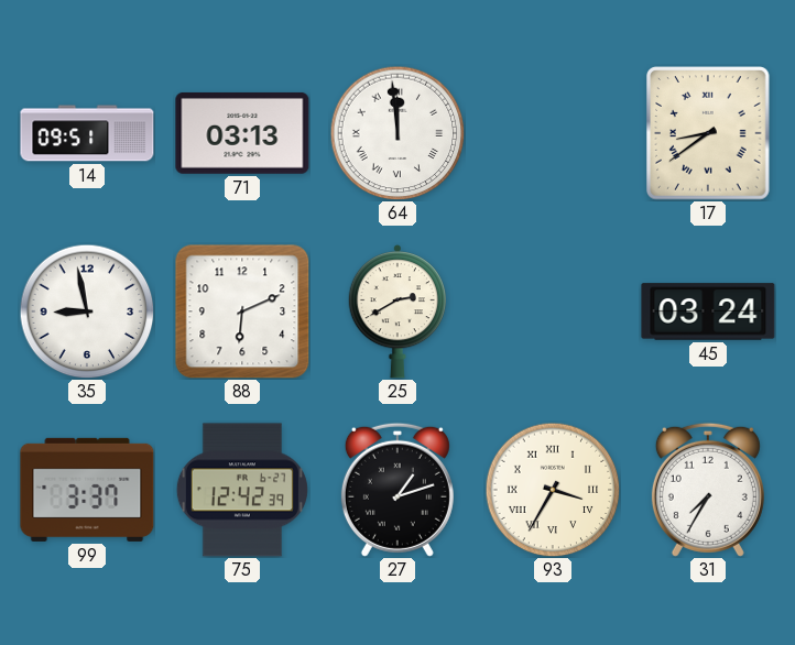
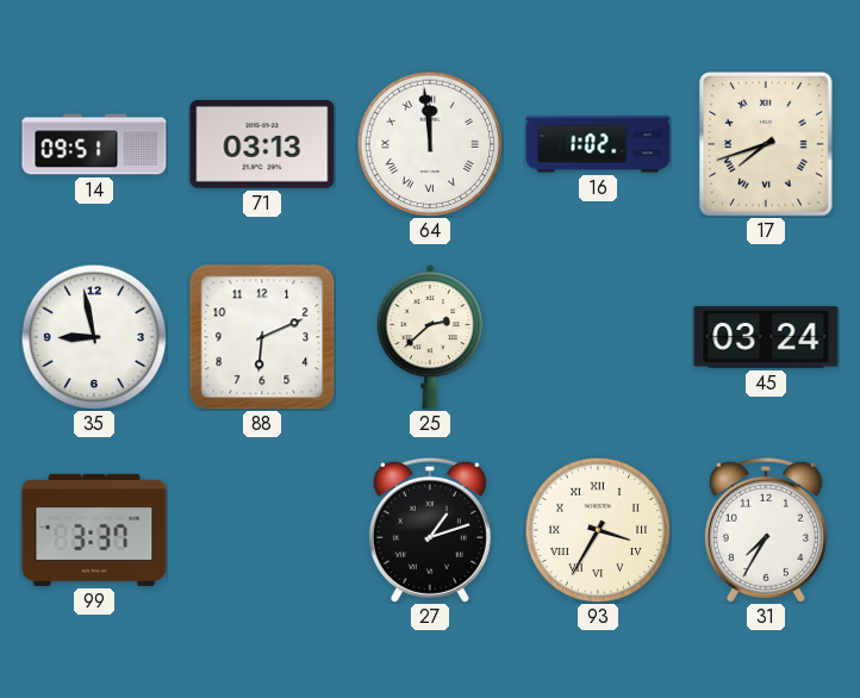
16: none -> 1:02 (598, 144)
17: 8:39 -> 7:42 (767, 144)
25: 2:40 -> 2:38 (430, 337)
75: 12:42 -> none (242, 490)
